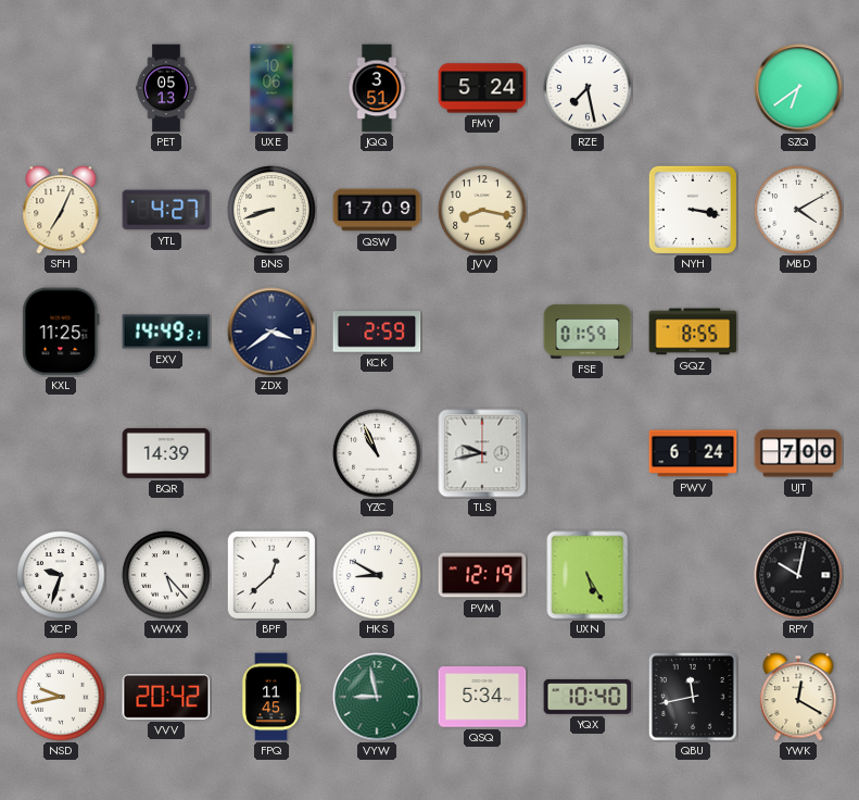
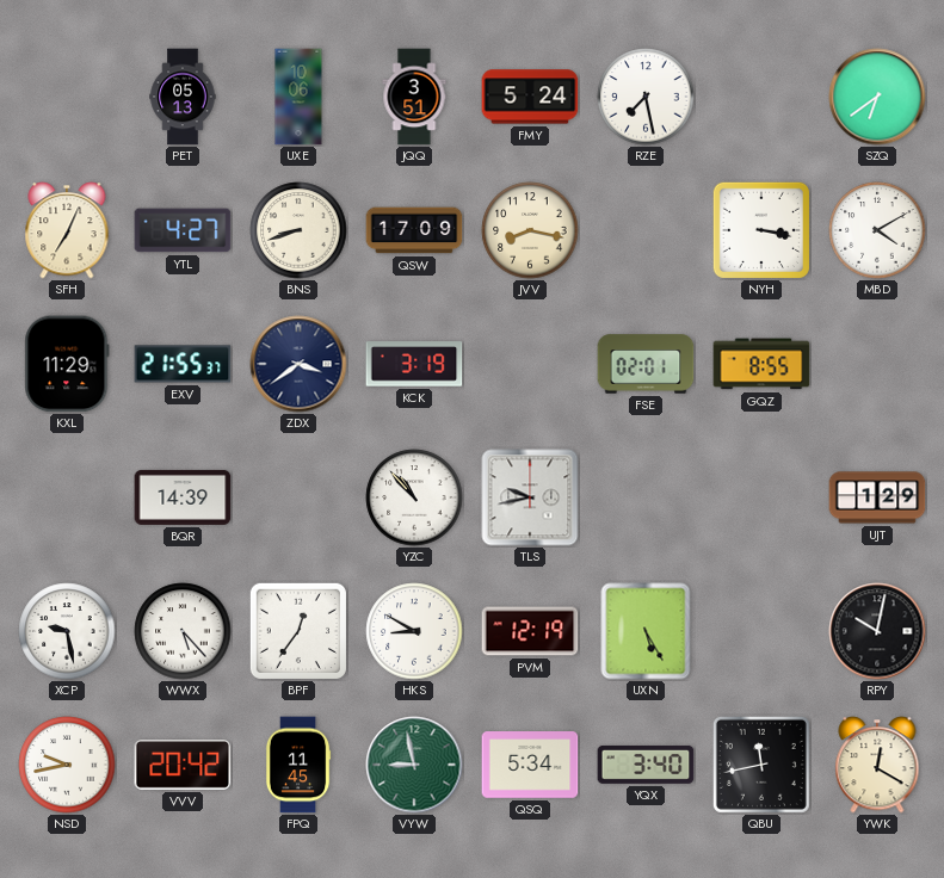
KXL: 11:25 -> 11:29 (67, 364)
EXV: 14:49 -> 21:55 (183, 364)
KCK: 2:59 -> 3:19 (414, 364)
FSE: 01:59 -> 02:01 (646, 364)
YZC: 10:56 -> 10:53 (414, 497)
PWV: 6:24 -> none (693, 453)
UJT: 7:00 -> 1:29 (877, 497)
XCP: 9:33 -> 9:28 (67, 631)
BPF: 12:38 -> 12:36 (297, 630)
YQX: 10:40 -> 3:40 (646, 765)
